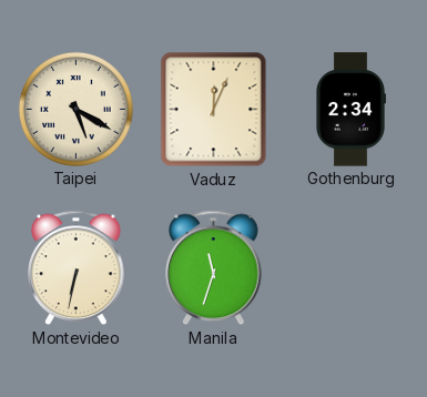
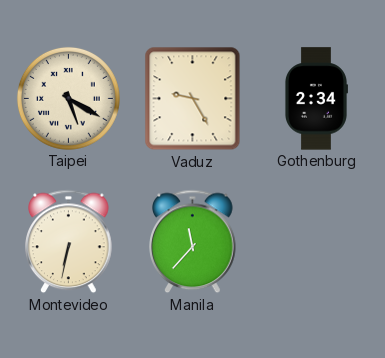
Vaduz: 12:04 -> 9:25 (193, 99)
Manila: 11:33 -> 11:37 (193, 242)
